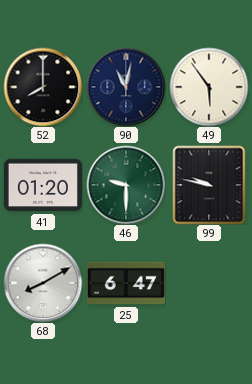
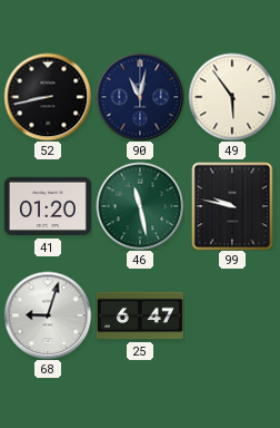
52: 8:00 -> 8:43 (48, 97)
46: 9:30 -> 11:28 (140, 206)
68: 8:10 -> 9:03 (48, 315)
